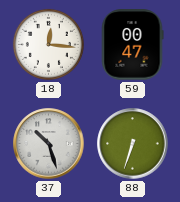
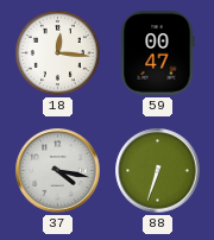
37: 10:27 -> 4:17 (58, 171)
